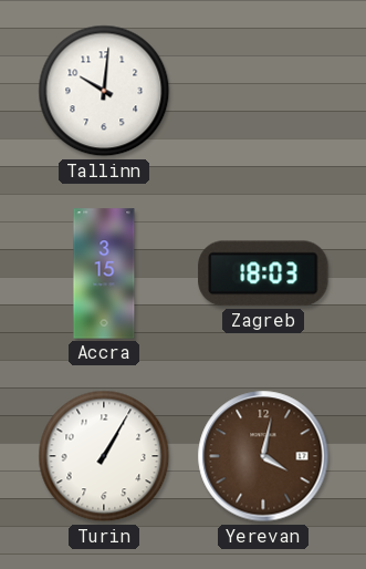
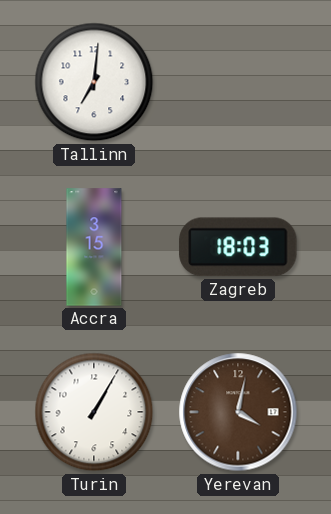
Tallinn: 10:01 -> 7:01 (94, 82)
